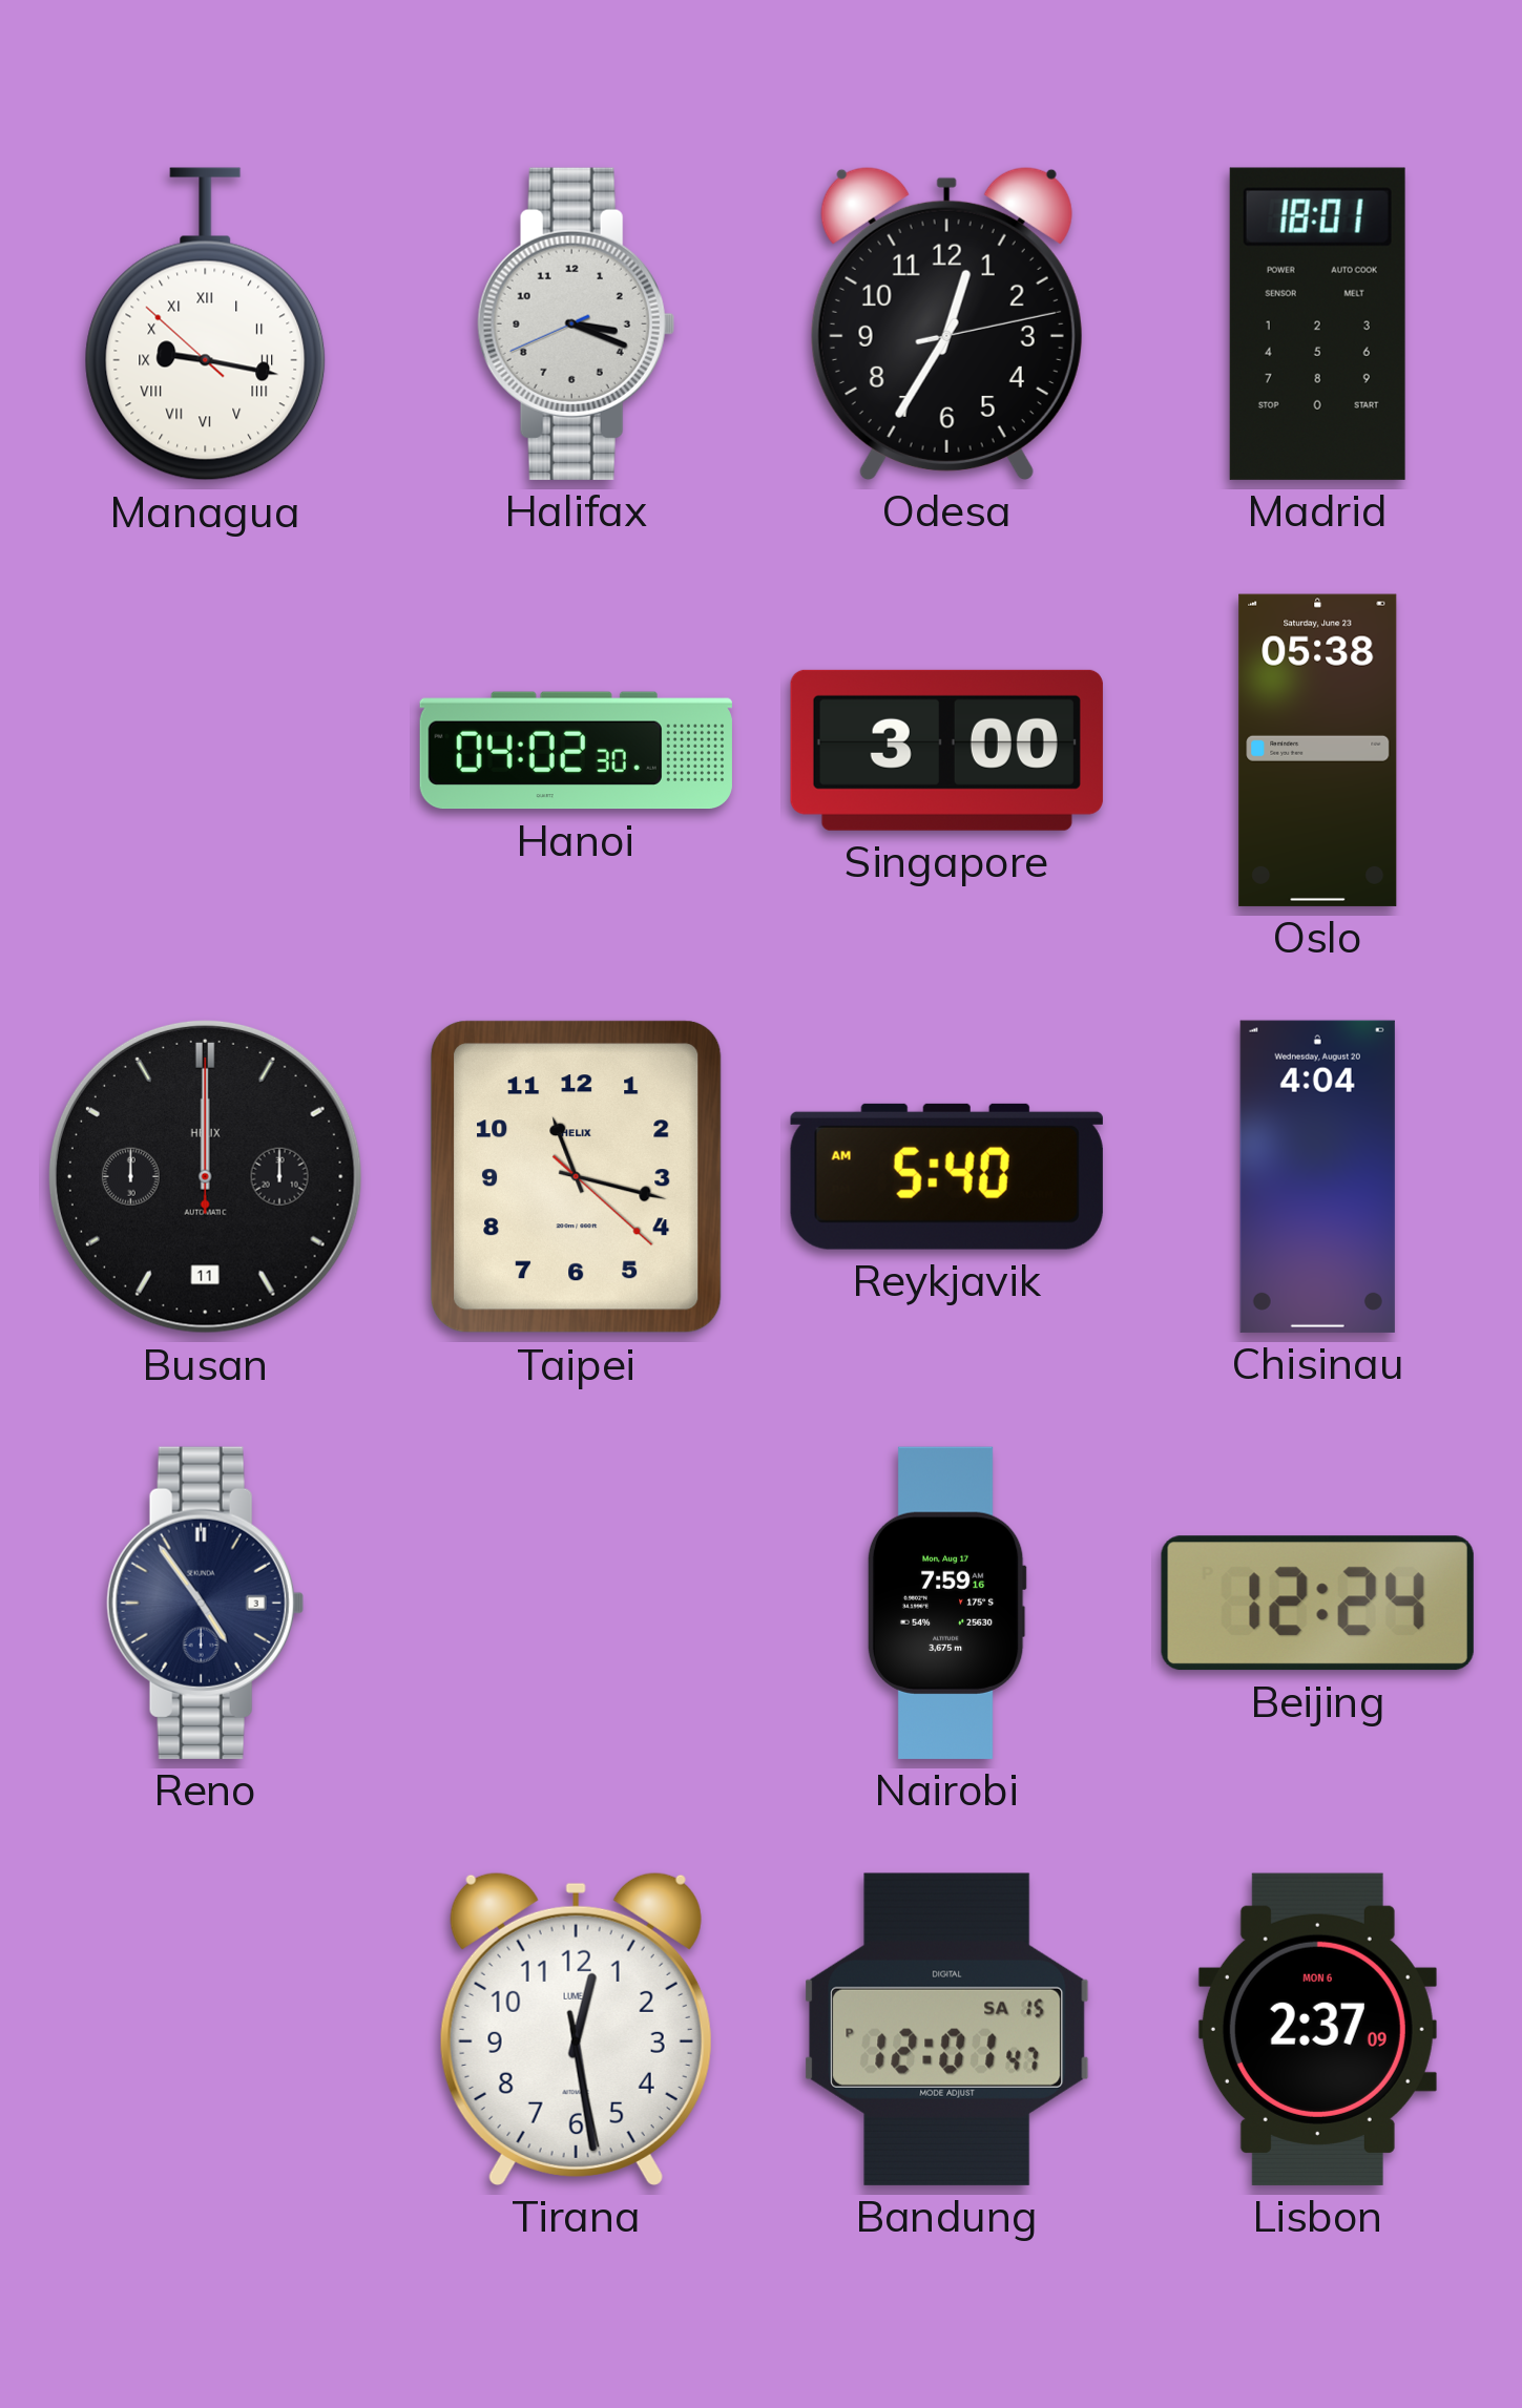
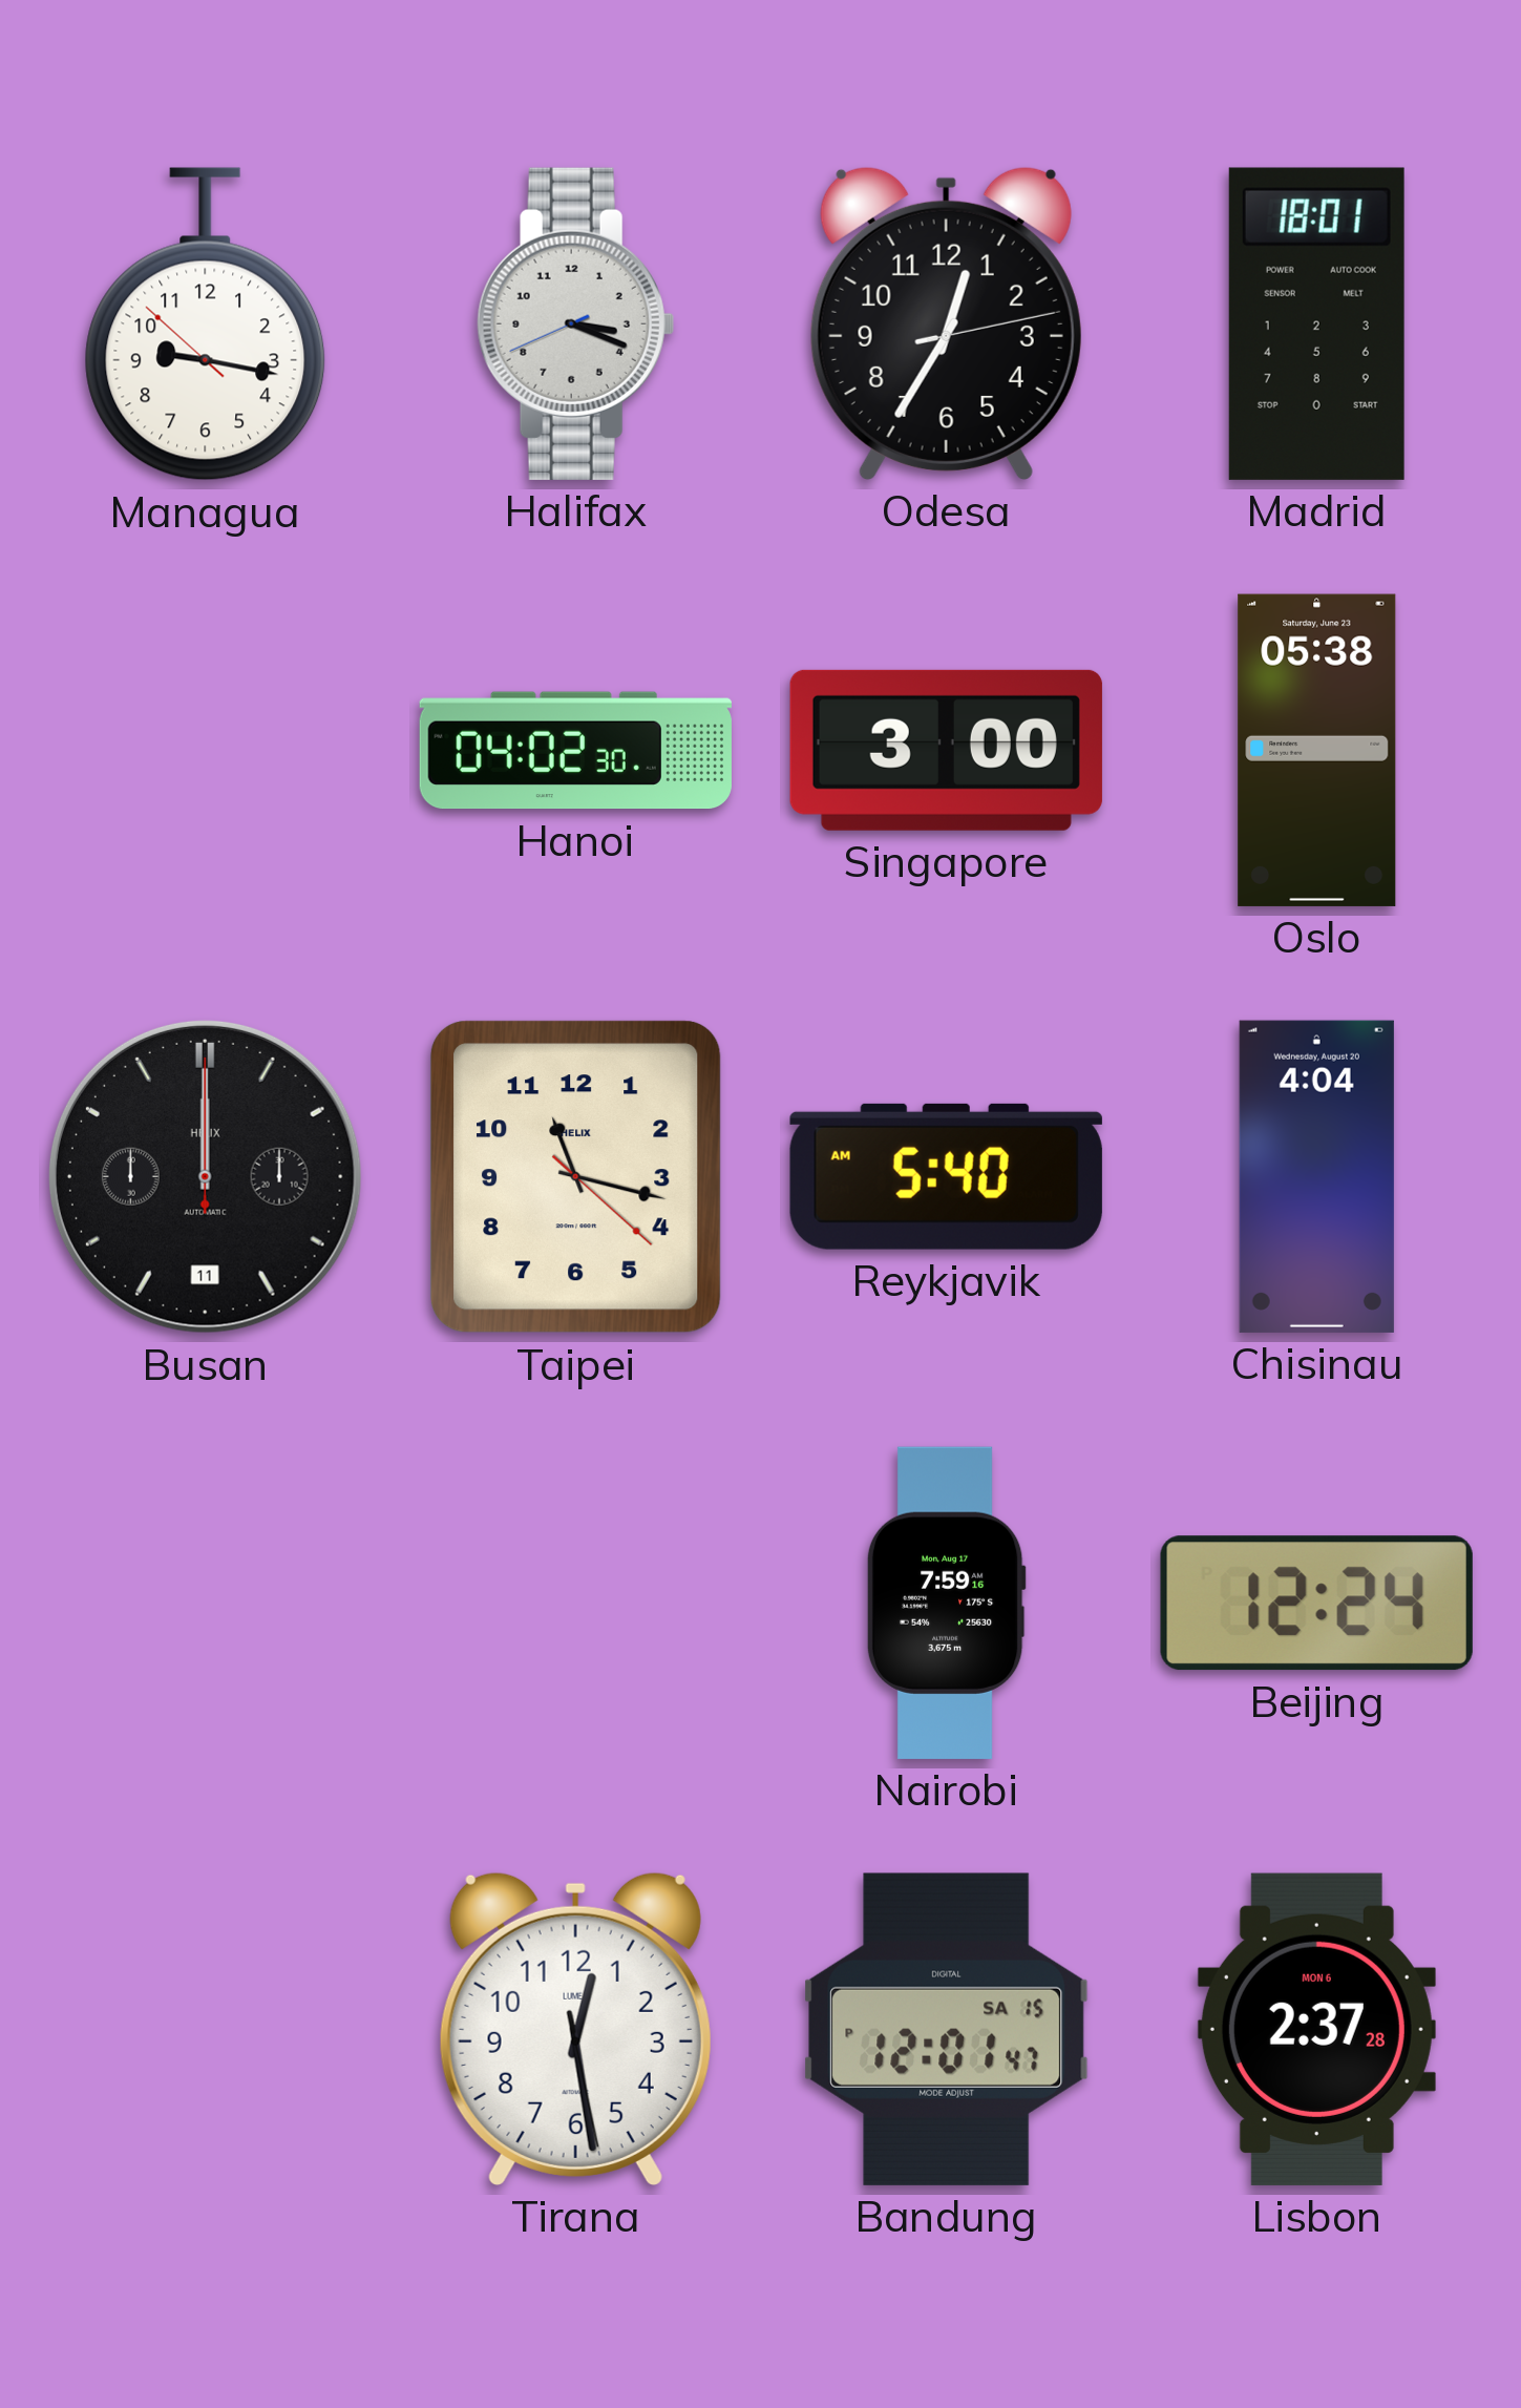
Managua numerals: Roman -> Arabic (206, 324)
Reno: 4:54 -> none (205, 1603)
Lisbon: 2:37:09 -> 2:37:28 (1316, 2029)
